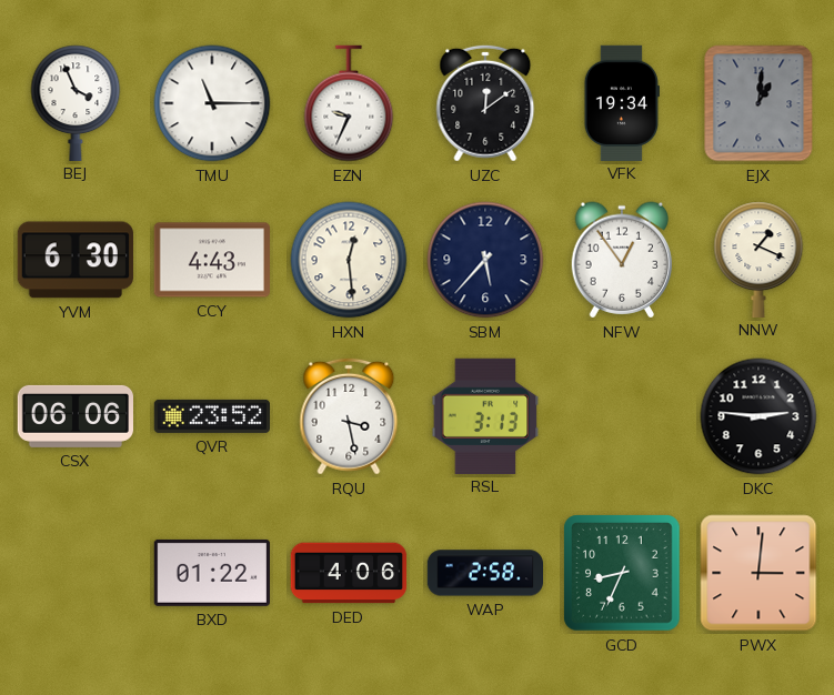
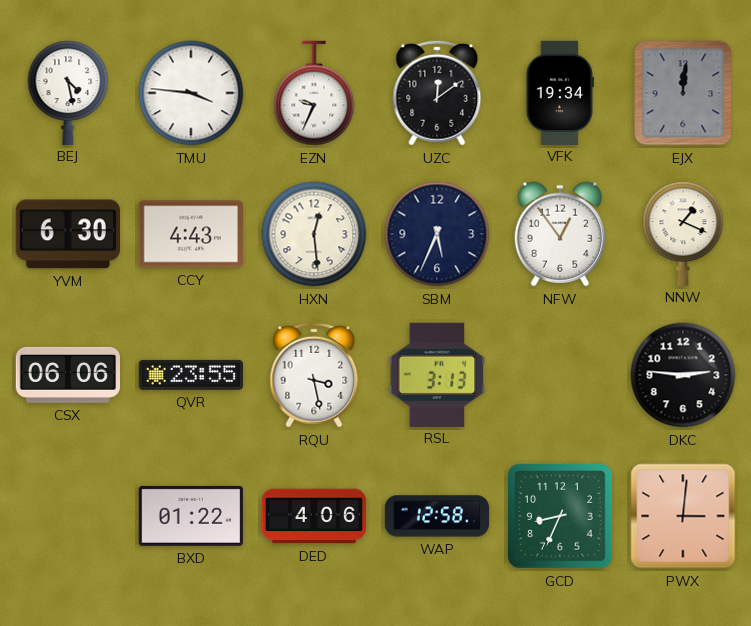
BEJ: 3:56 -> 4:28 (68, 92)
TMU: 11:15 -> 3:46 (191, 93)
EJX: 1:01 -> 12:01 (683, 93)
SBM: 5:37 -> 5:34 (437, 234)
QVR: 23:52 -> 23:55 (190, 375)
WAP: 2:58 -> 12:58 (437, 516)
